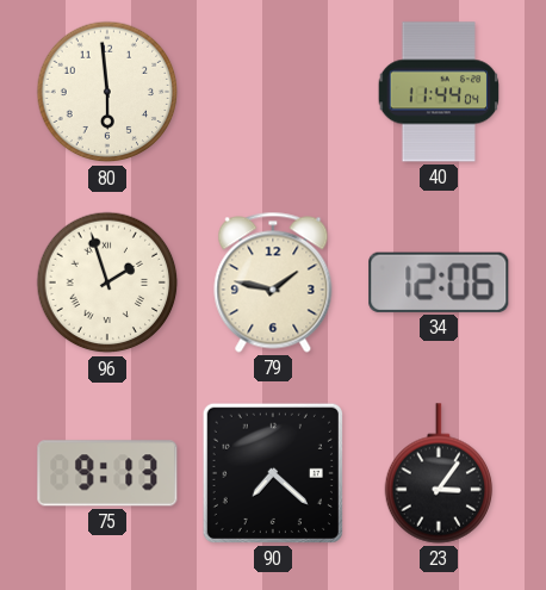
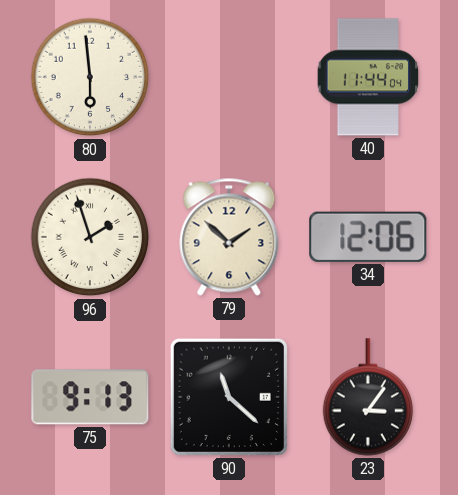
79: 1:47 -> 1:52 (229, 237)
90: 7:22 -> 11:22 (229, 397)
